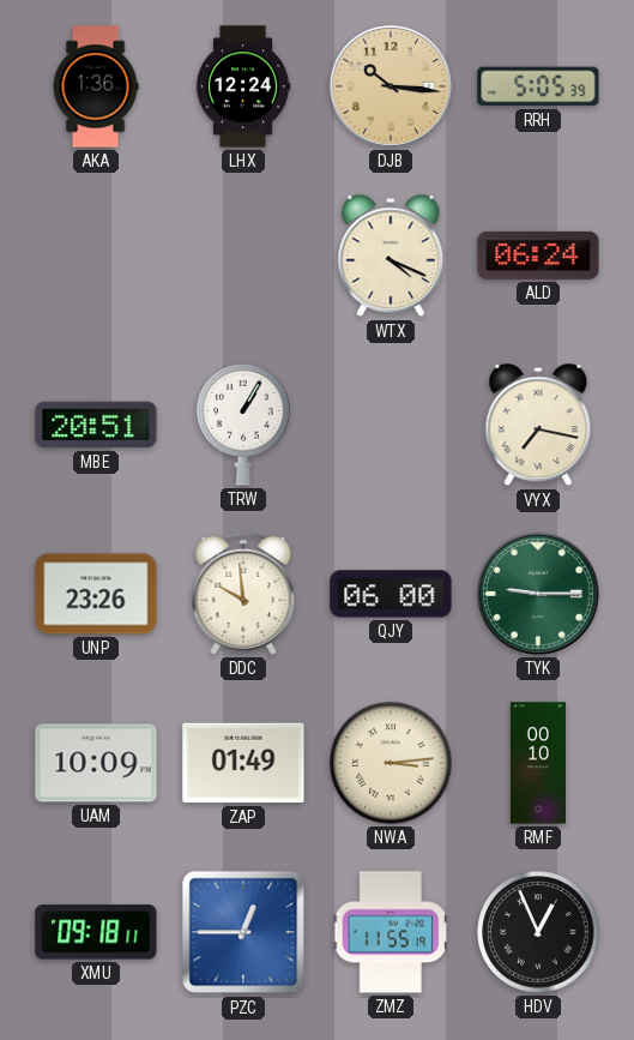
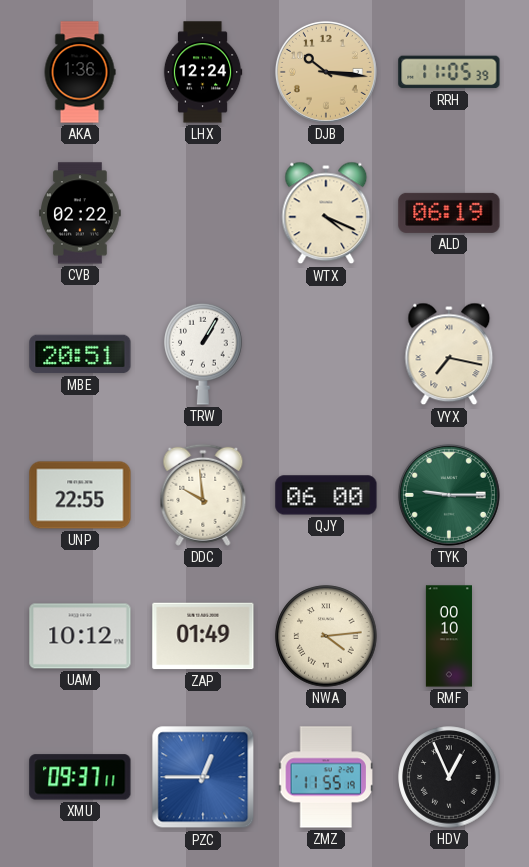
RRH: 5:05 -> 11:05 (449, 72)
CVB: none -> 02:22 (81, 213)
ALD: 06:24 -> 06:19 (449, 213)
UNP: 23:26 -> 22:55 (80, 495)
UAM: 10:09 -> 10:12 (80, 636)
NWA: 3:14 -> 4:14 (326, 636)
XMU: 09:18 -> 09:37 (80, 777)
